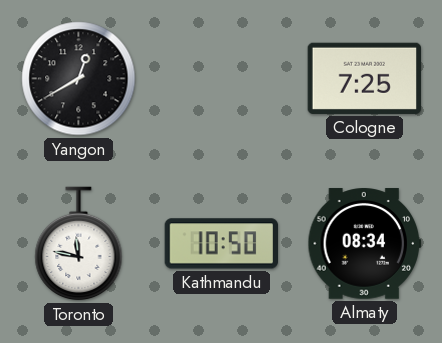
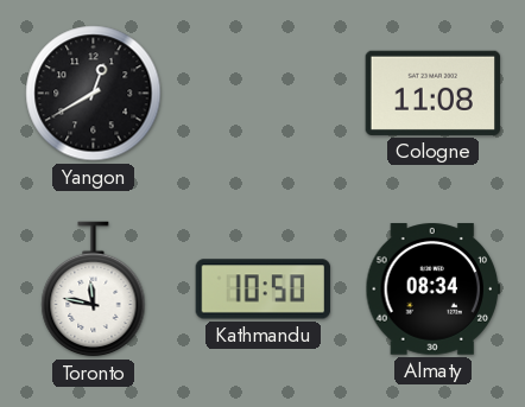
Cologne: 7:25 -> 11:08 (432, 93)
